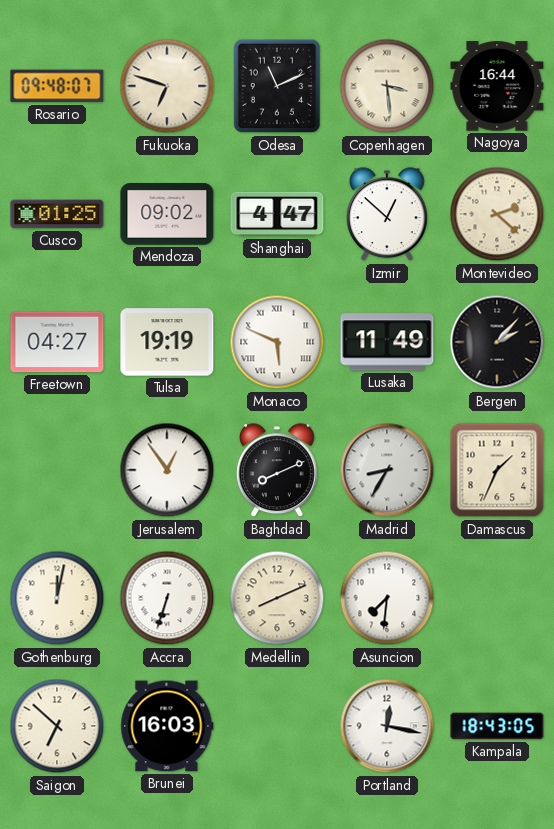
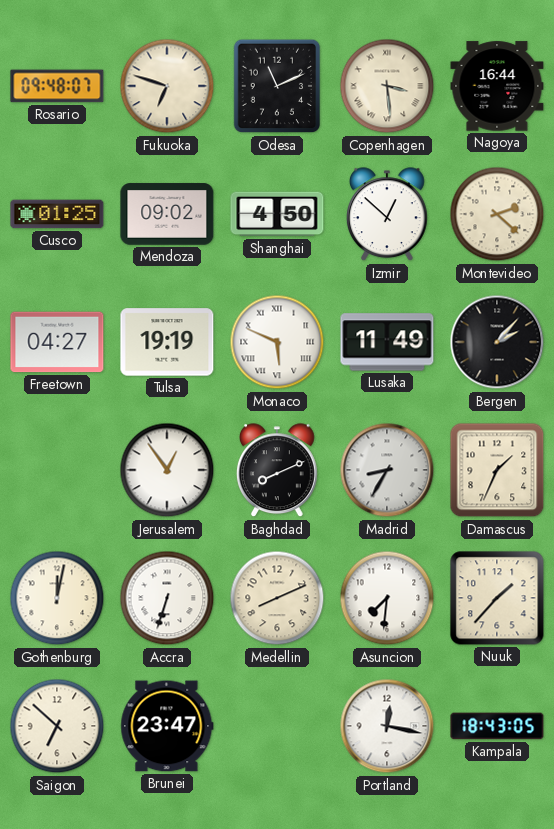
Shanghai: 4:47 -> 4:50 (277, 214)
Nuuk: none -> 1:37 (497, 598)
Brunei: 16:03 -> 23:47 (167, 726)
